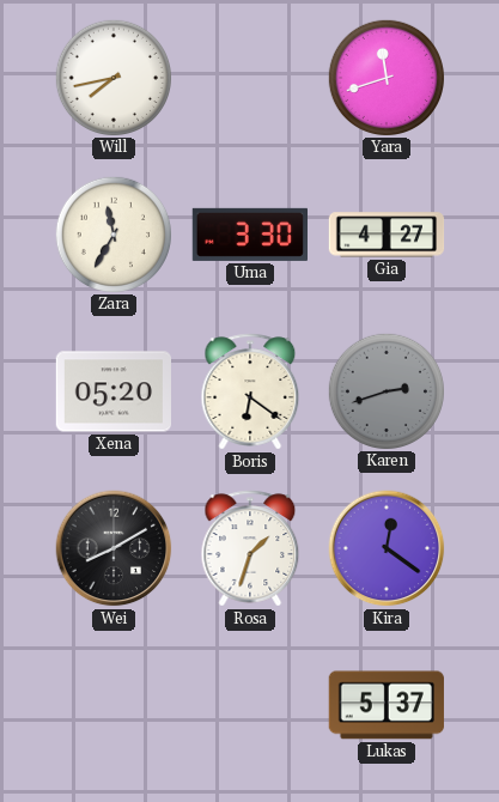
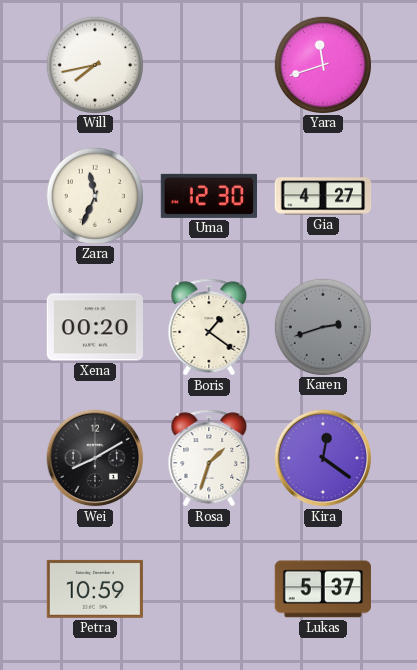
Zara: 11:35 -> 11:34 (94, 195)
Uma: 3:30 -> 12:30 (208, 196)
Xena: 05:20 -> 00:20 (94, 327)
Boris: 6:21 -> 1:21 (209, 327)
Petra: none -> 10:59 (94, 589)
